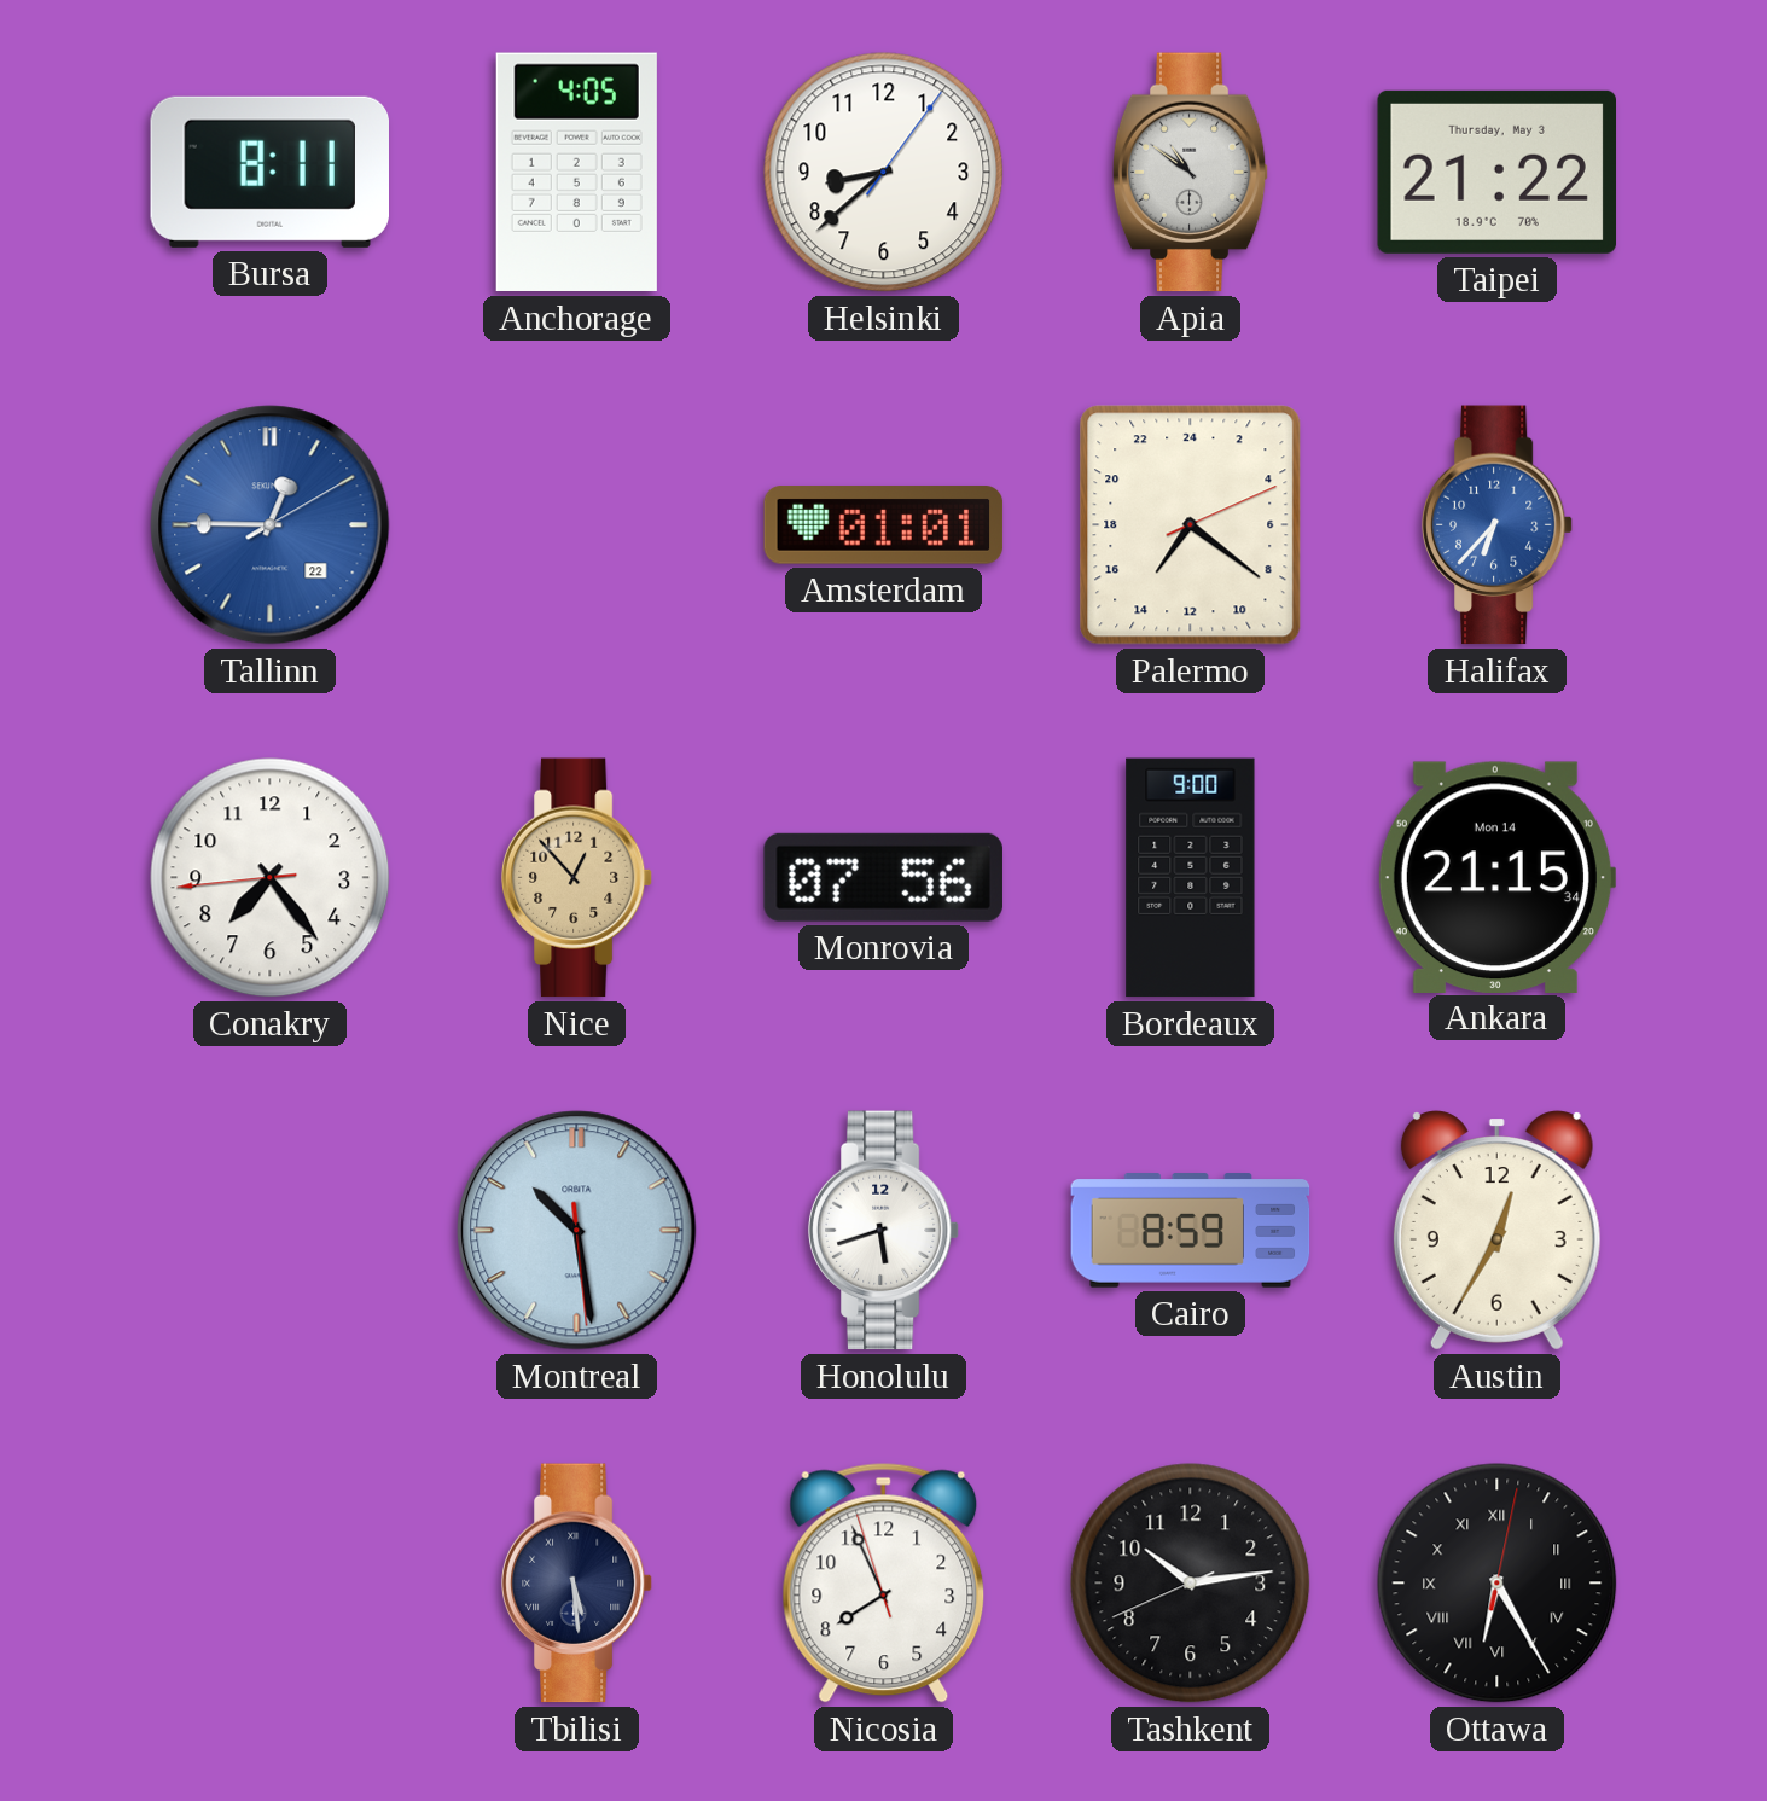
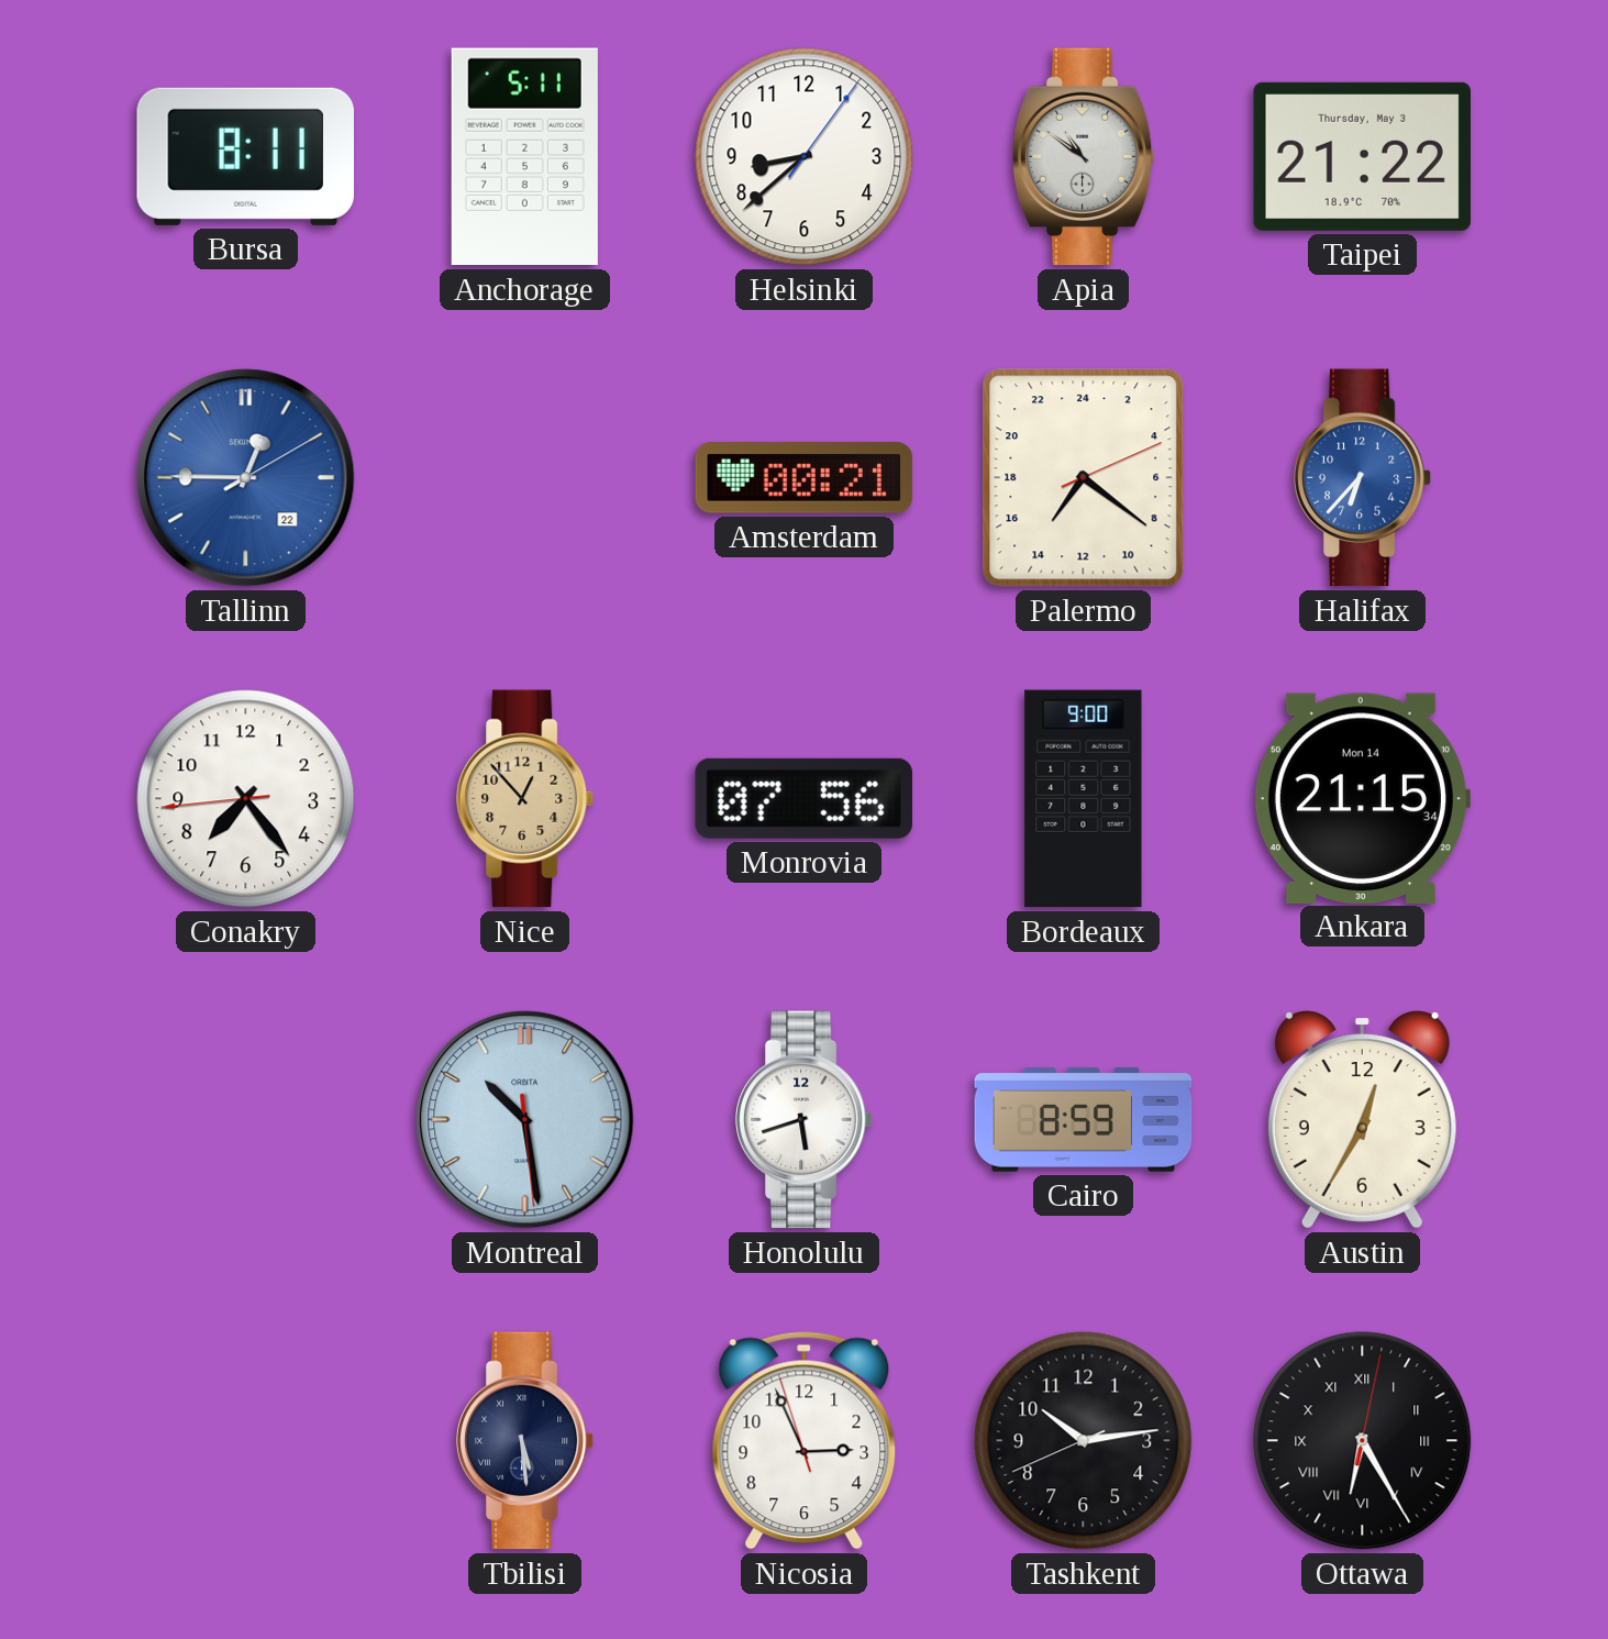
Anchorage: 4:05 -> 5:11 (524, 157)
Amsterdam: 01:01 -> 00:21 (805, 478)
Nicosia: 7:55 -> 2:55 (805, 1440)
